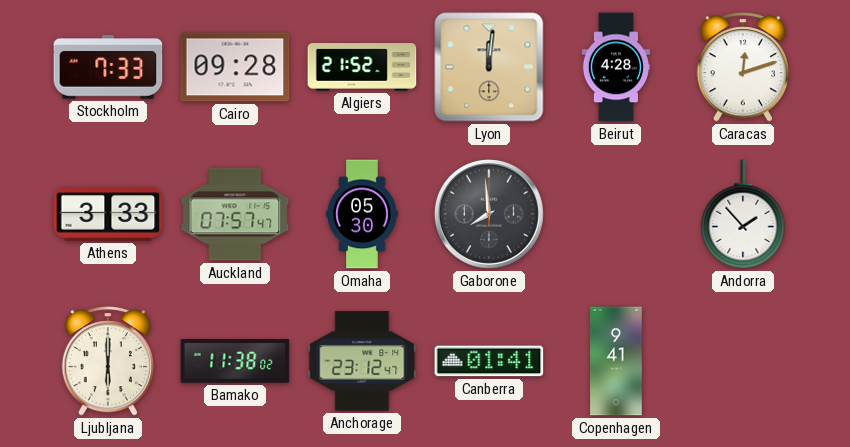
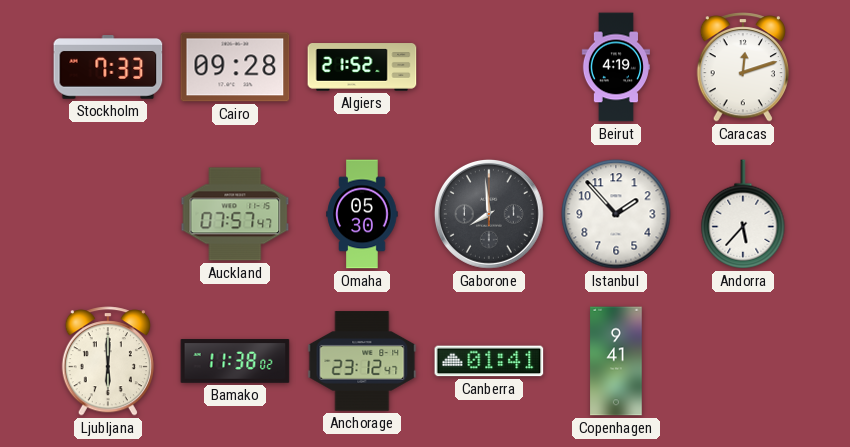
Lyon: 12:01 -> none (489, 67)
Beirut: 4:28 -> 4:19 (616, 67)
Athens: 3:33 -> none (108, 214)
Istanbul: none -> 1:53 (616, 214)
Andorra: 1:53 -> 5:37 (743, 214)
